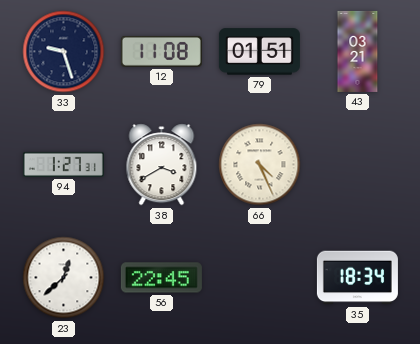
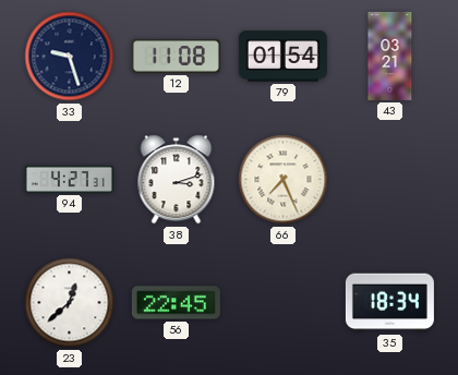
79: 01:51 -> 01:54 (282, 57)
94: 1:27 -> 4:27 (69, 179)
38: 3:40 -> 3:12 (177, 180)
66: 4:26 -> 7:26 (284, 180)
